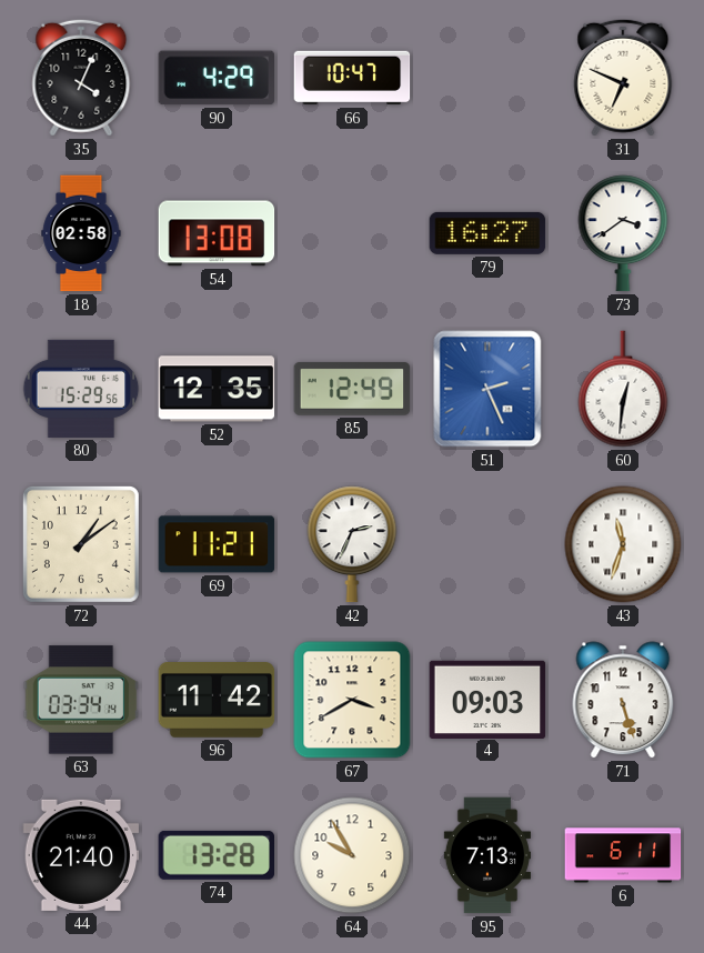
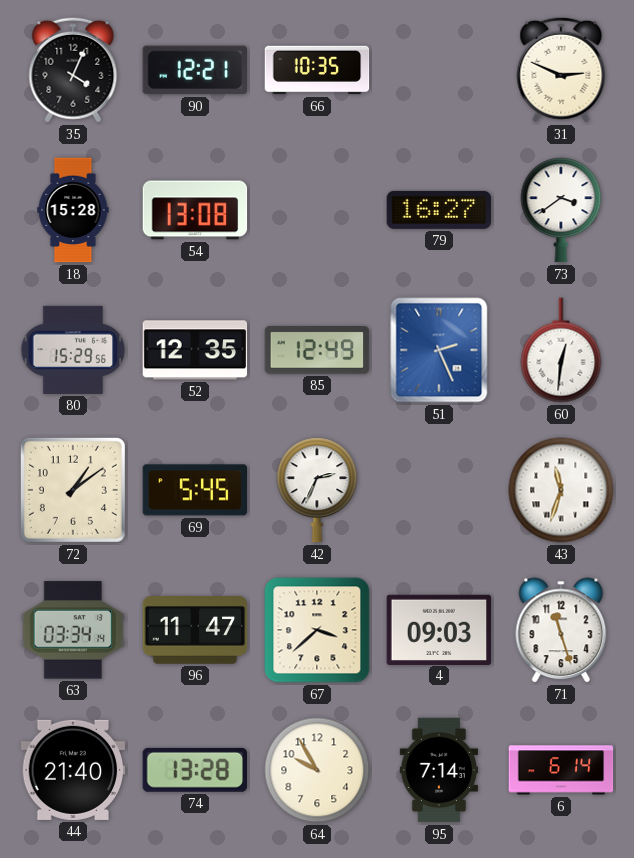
90: 4:29 -> 12:21 (195, 70)
66: 10:47 -> 10:35 (317, 70)
31: 6:49 -> 2:49 (561, 70)
18: 02:58 -> 15:28 (73, 210)
69: 11:21 -> 5:45 (195, 490)
96: 11:42 -> 11:47 (195, 631)
67: 3:40 -> 3:38 (317, 630)
71: 5:27 -> 11:27 (561, 630)
95: 7:13 -> 7:14 (439, 770)
6: 6:11 -> 6:14 (561, 770)
